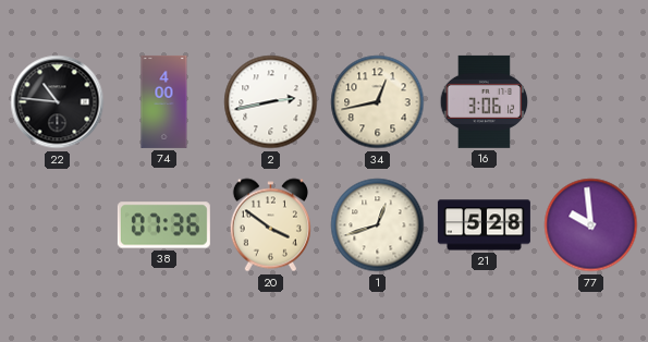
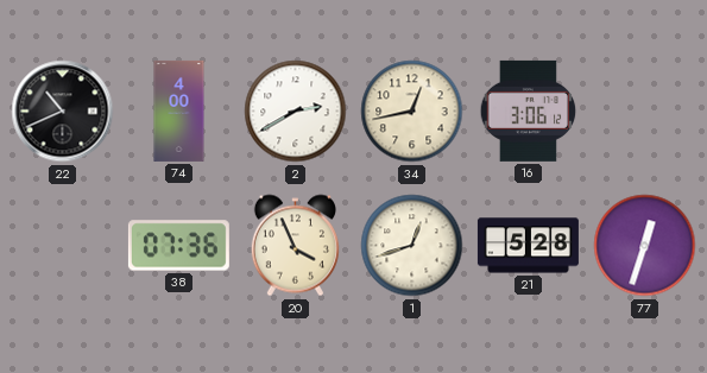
22: 10:46 -> 10:41 (63, 112)
2: 2:43 -> 2:40 (296, 112)
20: 3:51 -> 3:56 (295, 246)
77: 9:59 -> 12:33 (645, 246)
